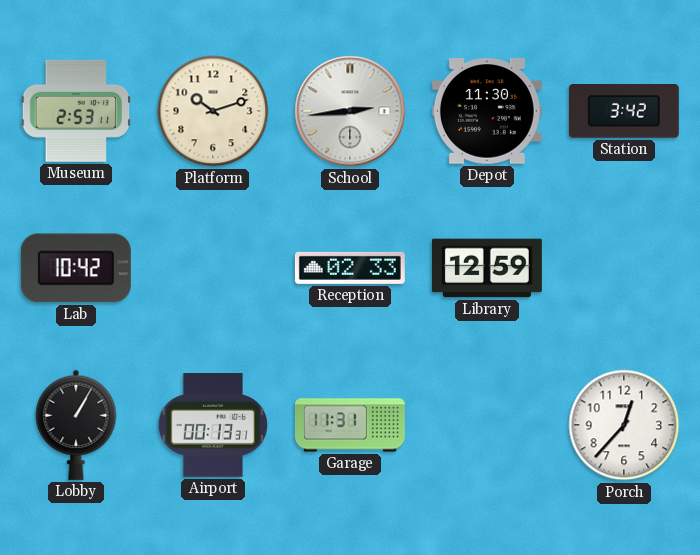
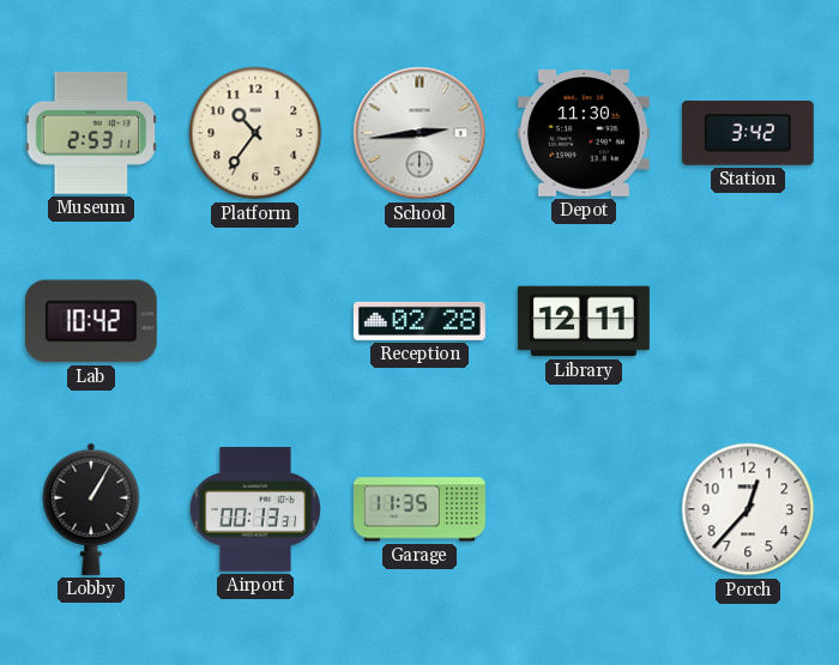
Platform: 10:12 -> 10:36 (255, 133)
Reception: 02:33 -> 02:28 (419, 321)
Library: 12:59 -> 12:11 (584, 321)
Garage: 11:31 -> 11:35 (419, 509)
